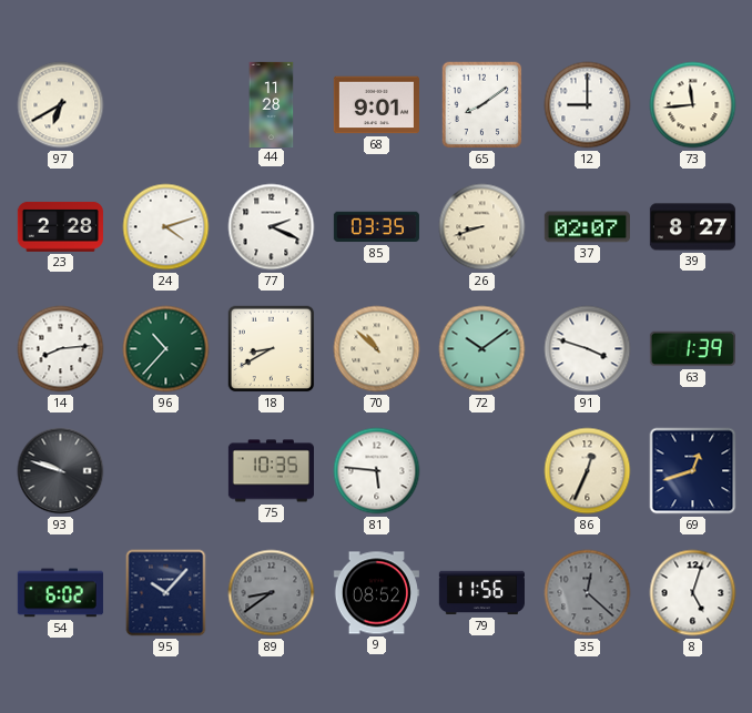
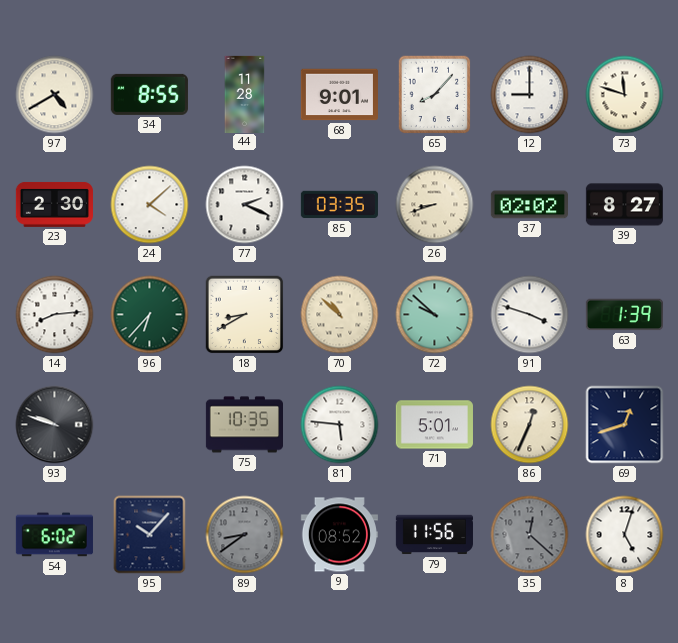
97: 6:40 -> 4:40 (55, 95)
34: none -> 8:55 (149, 94)
65: 8:09 -> 8:07 (435, 95)
73: 11:44 -> 11:48 (625, 95)
23: 2:28 -> 2:30 (54, 204)
24: 4:12 -> 4:08 (150, 205)
37: 02:07 -> 02:02 (529, 205)
96: 10:37 -> 6:37 (150, 315)
72: 10:09 -> 9:52 (435, 315)
71: none -> 5:01 (434, 425)
